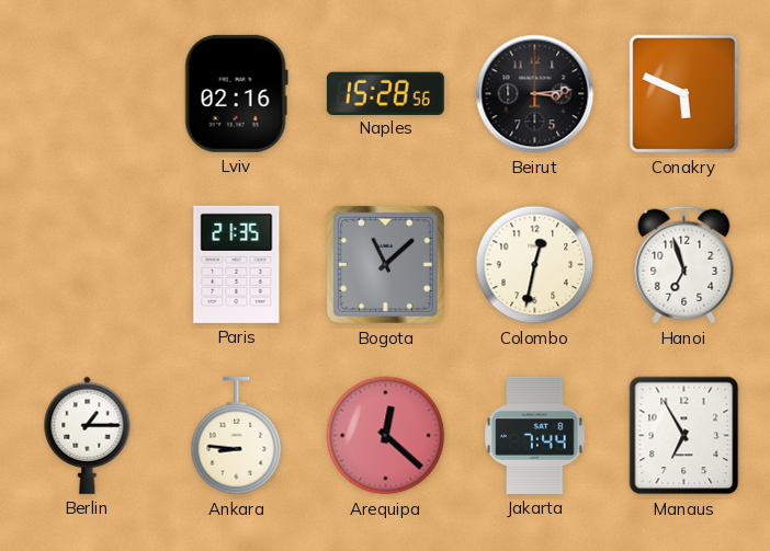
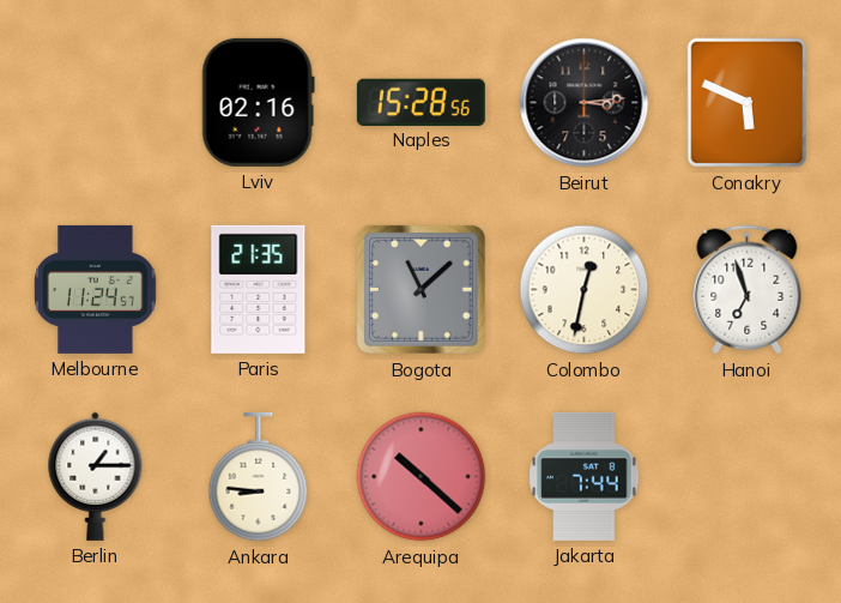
Melbourne: none -> 11:24 (96, 289)
Arequipa: 12:22 -> 10:22 (422, 477)
Manaus: 6:55 -> none (684, 436)
